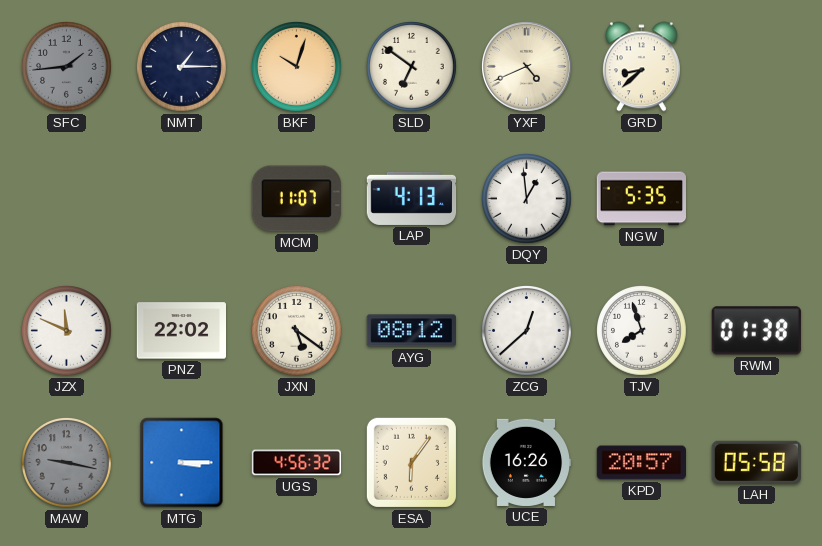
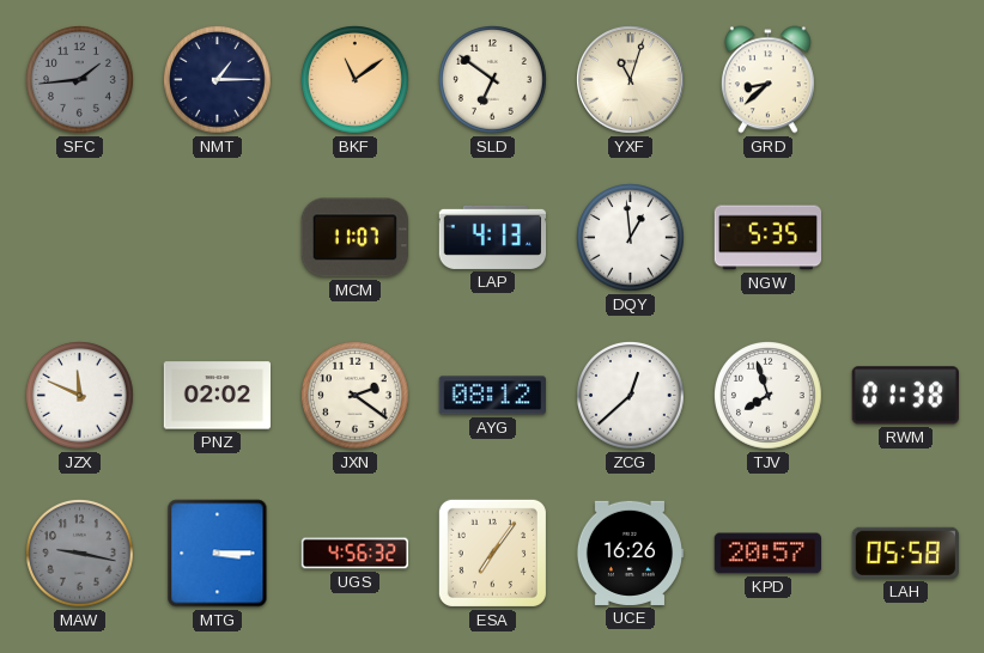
BKF: 10:03 -> 11:09 (356, 80)
YXF: 4:41 -> 11:03 (631, 80)
PNZ: 22:02 -> 02:02 (217, 396)
JXN: 5:21 -> 2:21 (356, 396)
ESA: 6:06 -> 7:06 (492, 553)
